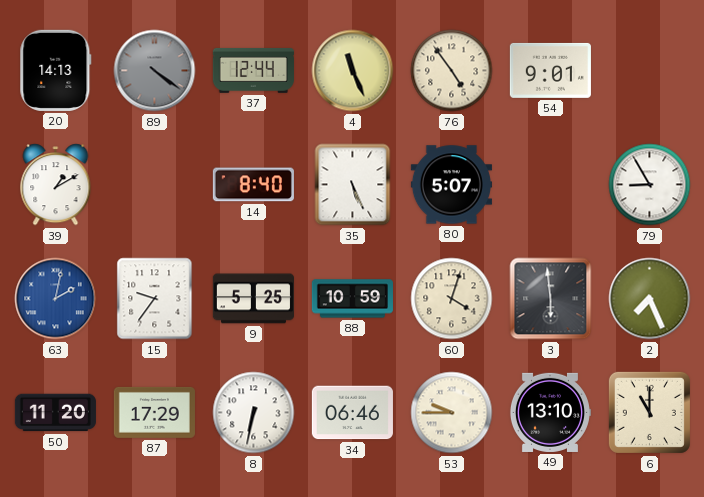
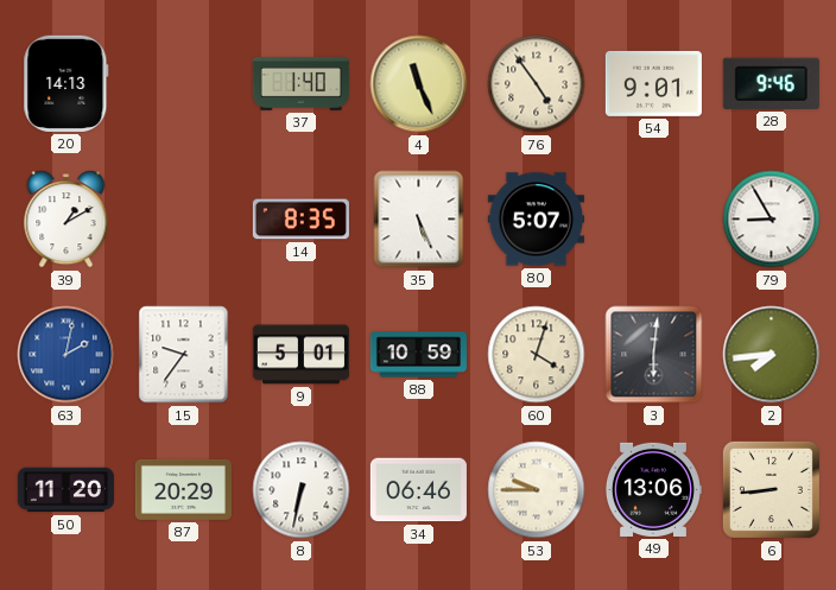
89: 4:21 -> none (155, 71)
37: 12:44 -> 1:40 (300, 83)
28: none -> 9:46 (771, 83)
14: 8:40 -> 8:35 (300, 220)
9: 5:25 -> 5:01 (300, 355)
3: 5:59 -> 6:01 (654, 355)
2: 7:26 -> 7:44 (772, 355)
87: 17:29 -> 20:29 (183, 489)
49: 13:10 -> 13:06 (653, 489)
6: 11:00 -> 8:44 (771, 489)
